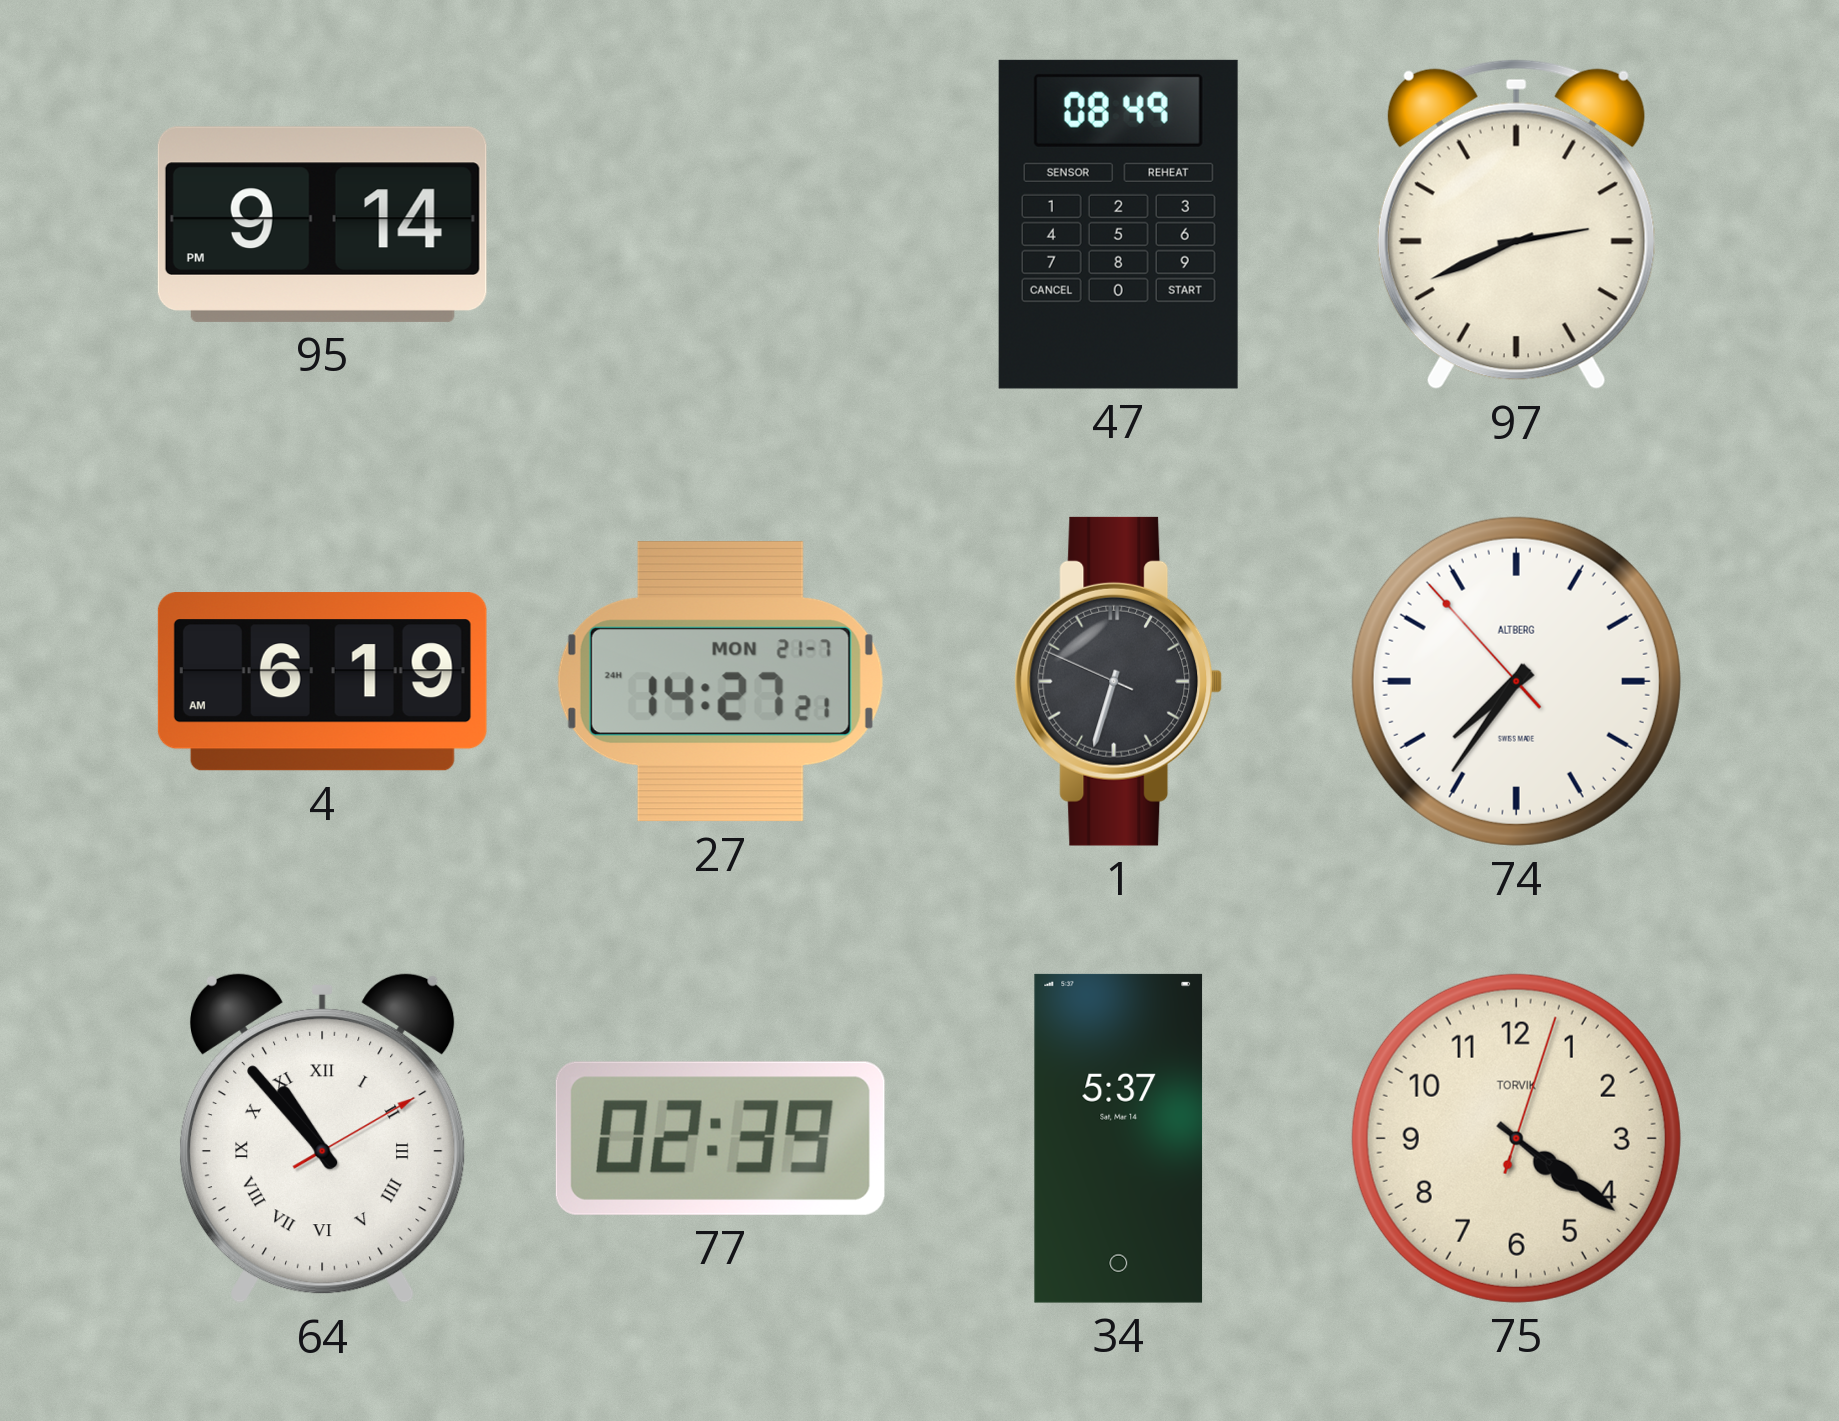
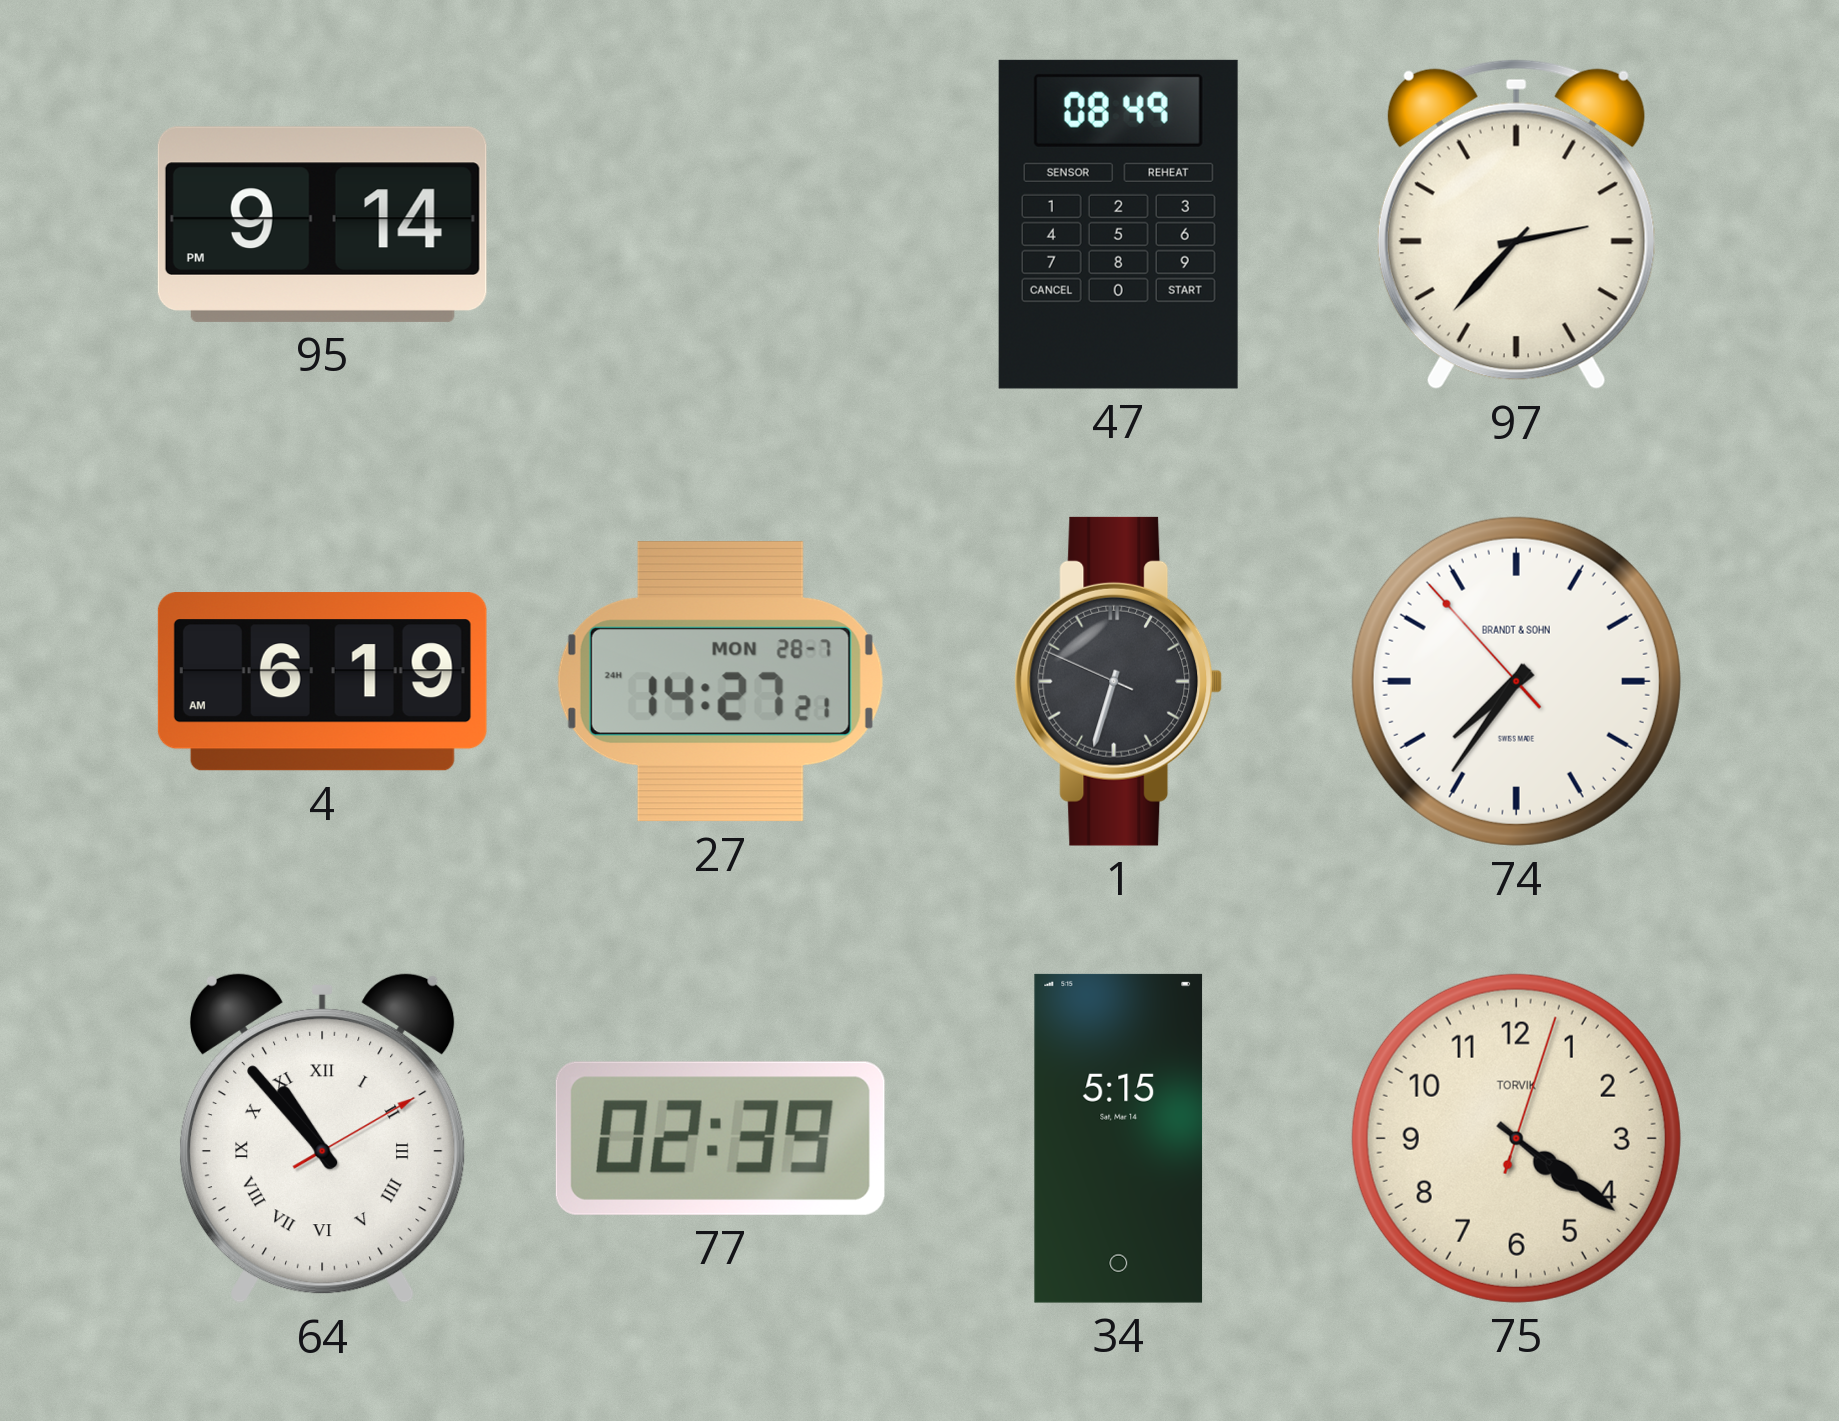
97: 2:41 -> 2:37 (1516, 225)
27 date: MON 21-7 -> MON 28-7 (720, 682)
74 brand: ALTBERG -> BRANDT & SOHN (1516, 681)
34: 5:37 -> 5:15 (1119, 1138)
